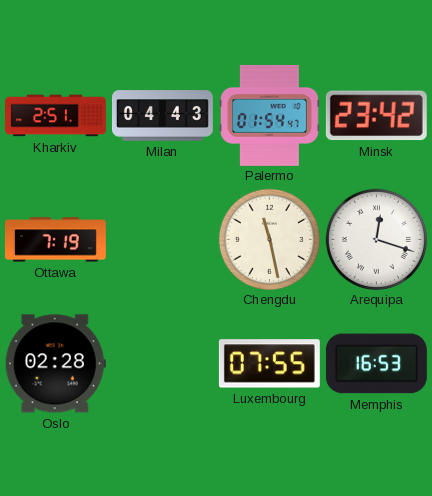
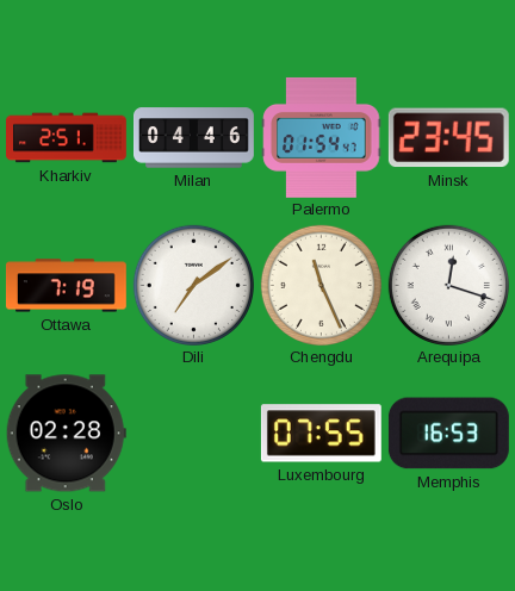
Milan: 04:43 -> 04:46 (194, 138)
Minsk: 23:42 -> 23:45 (448, 138)
Dili: none -> 7:09 (193, 285)
Chengdu: 11:28 -> 11:26 (321, 285)
